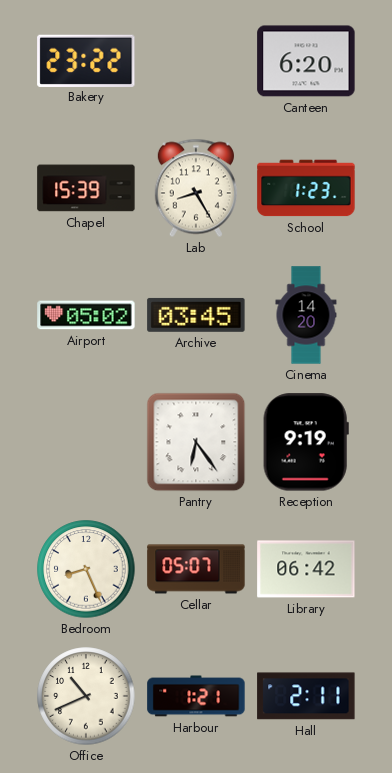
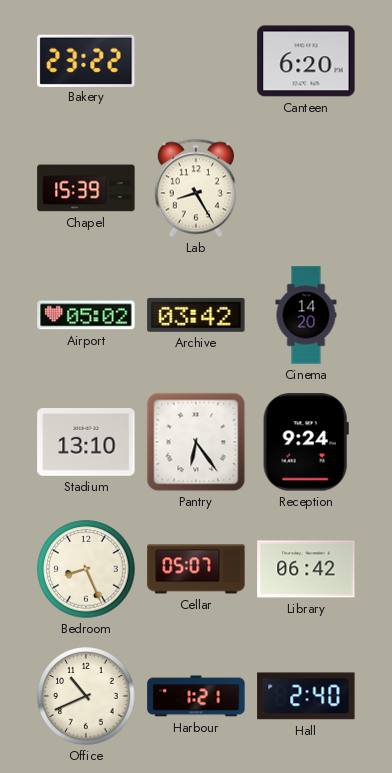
School: 1:23 -> none (306, 188)
Archive: 03:45 -> 03:42 (196, 315)
Stadium: none -> 13:10 (86, 443)
Reception: 9:19 -> 9:24 (306, 442)
Hall: 2:11 -> 2:40 (306, 696)
